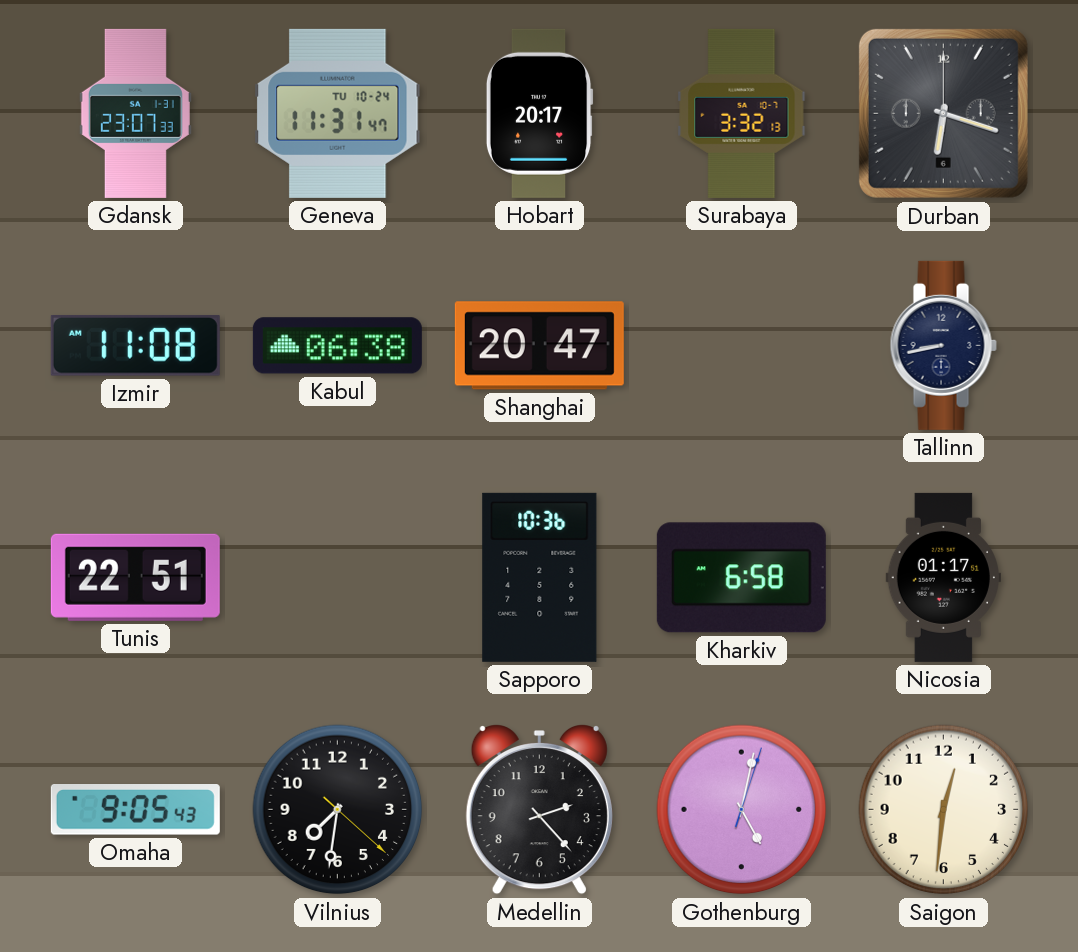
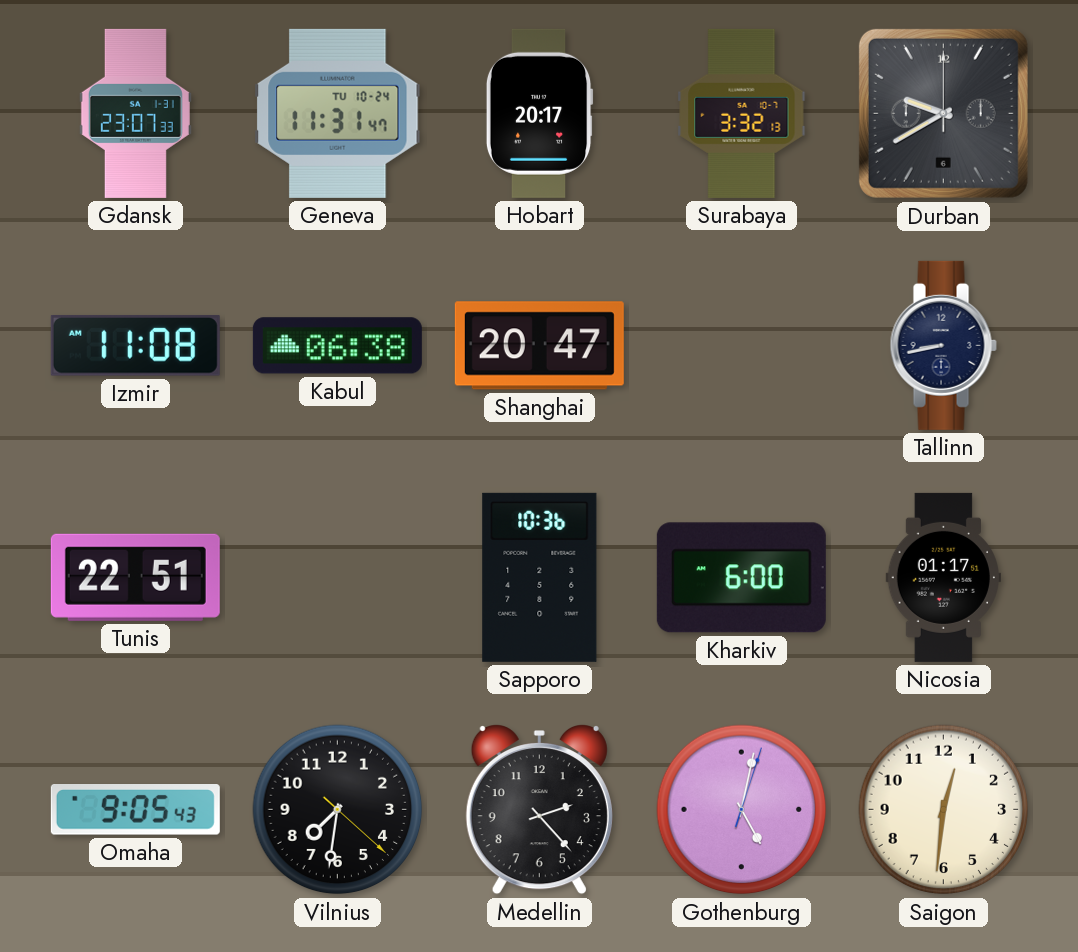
Durban: 6:18 -> 9:40 (943, 113)
Kharkiv: 6:58 -> 6:00 (741, 578)
